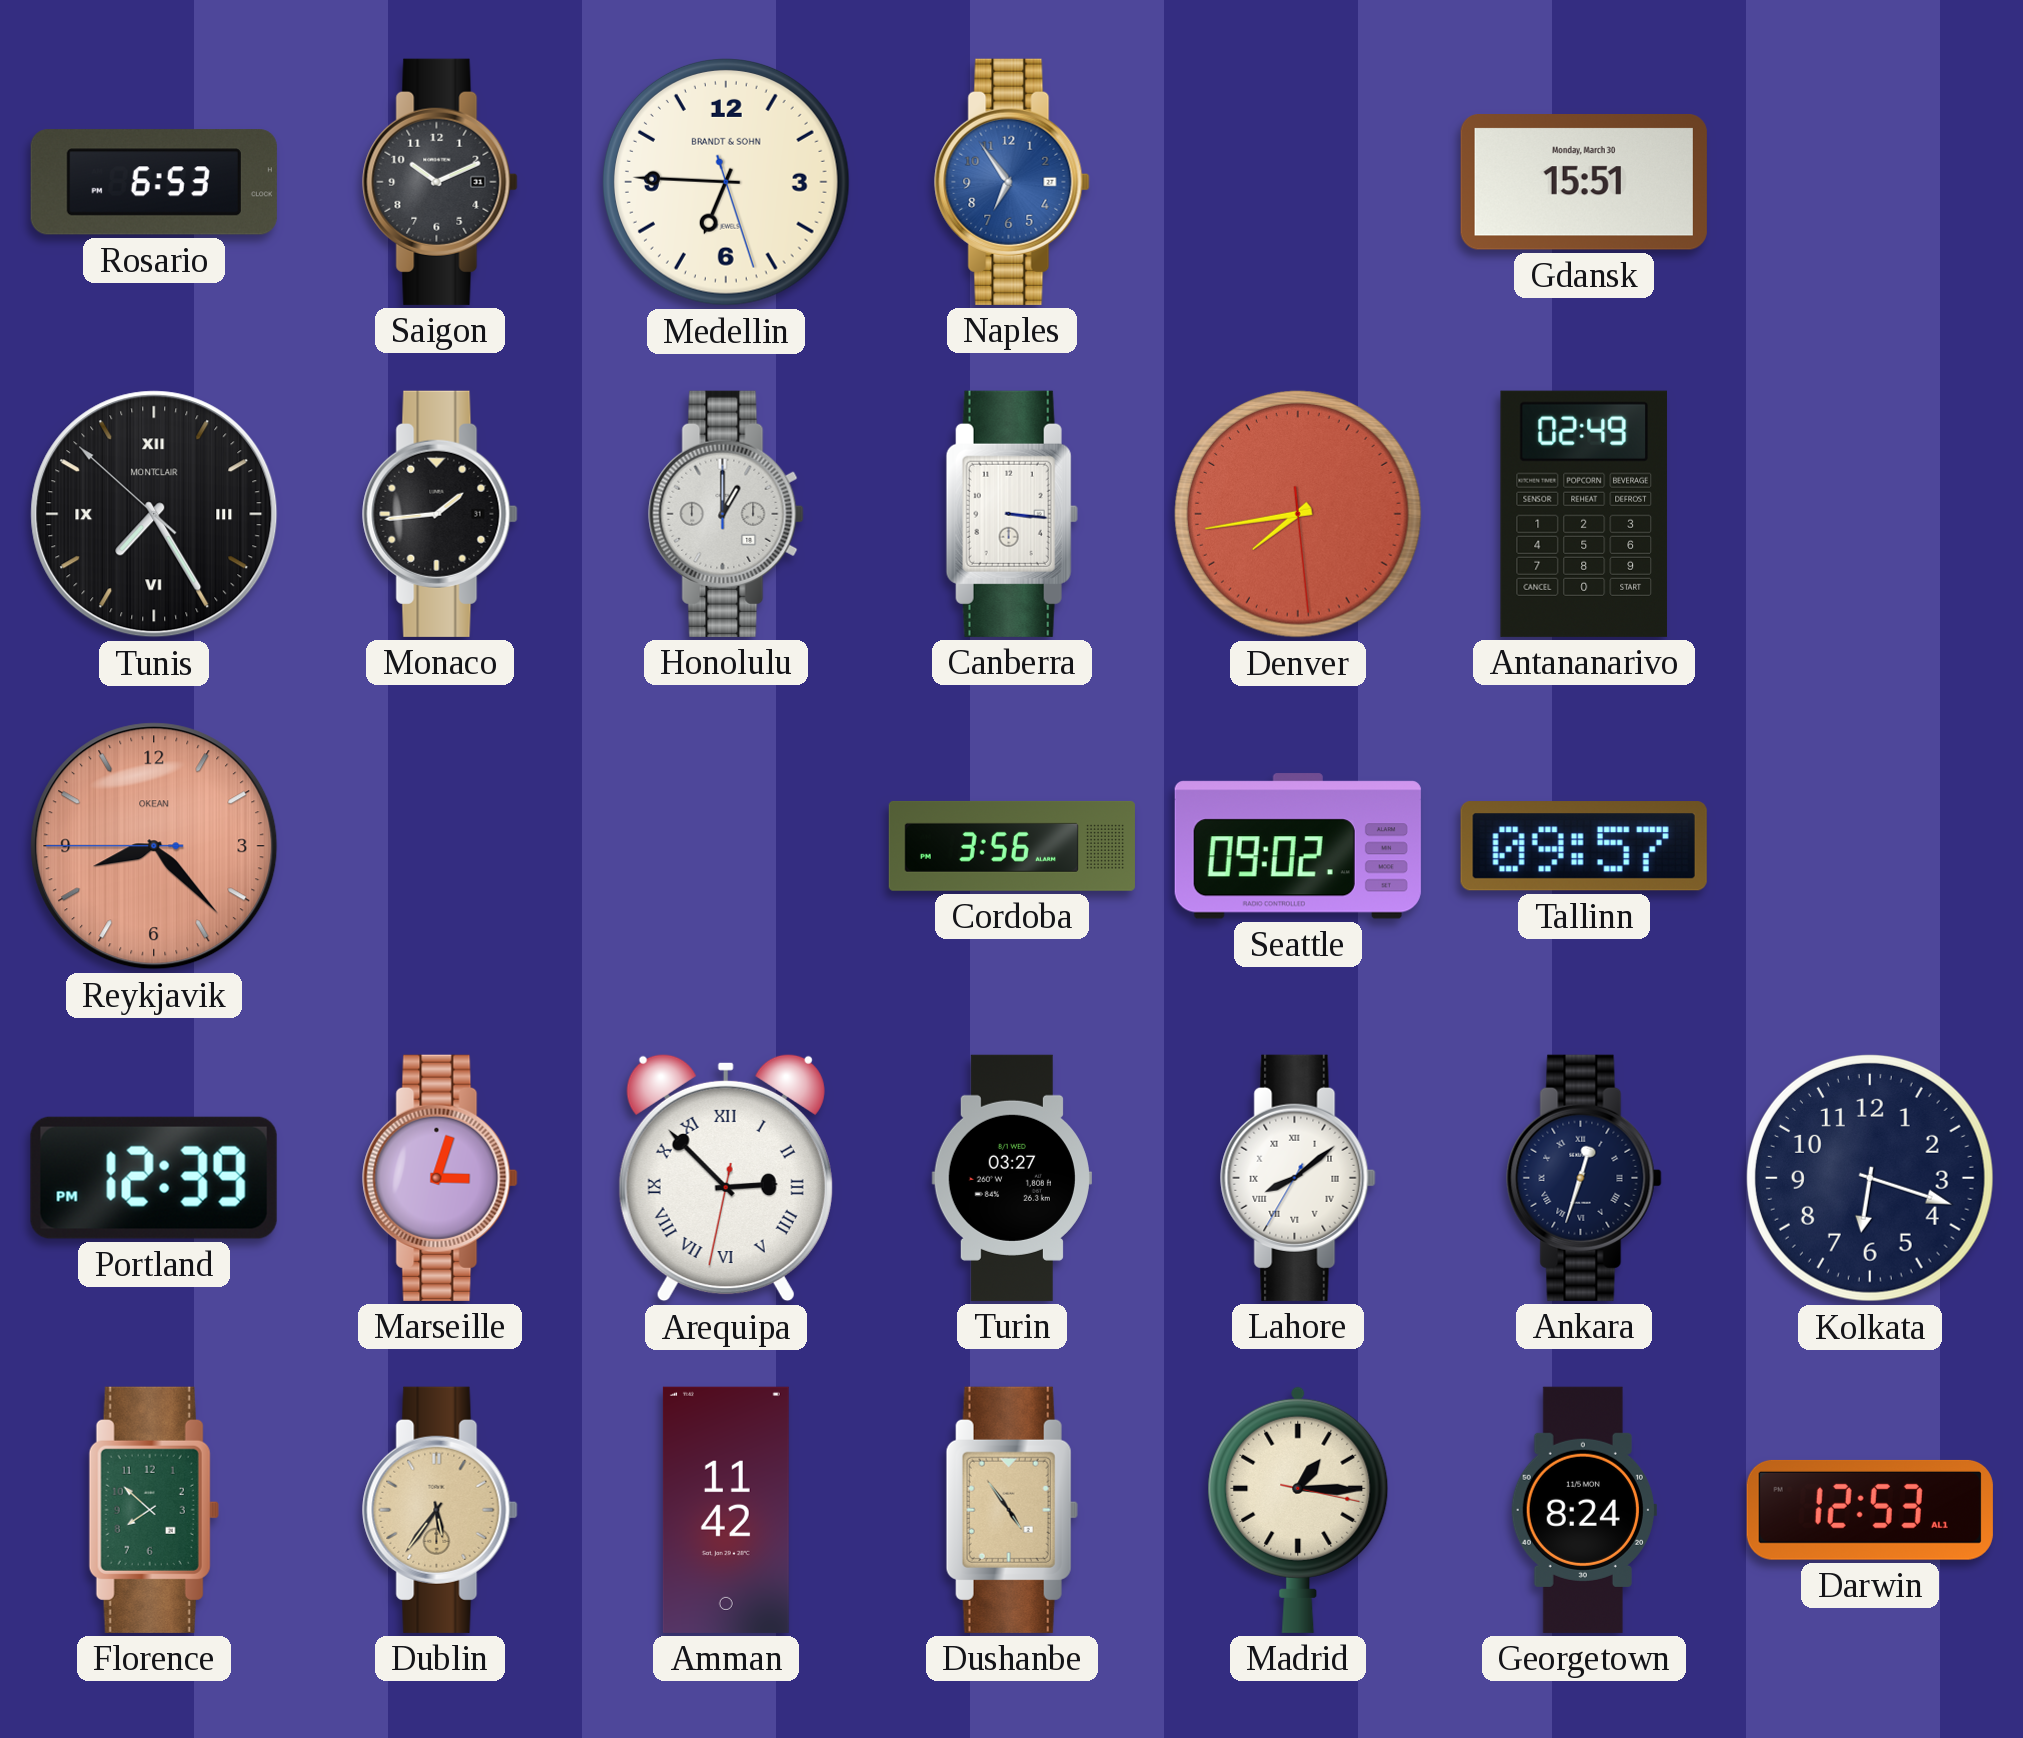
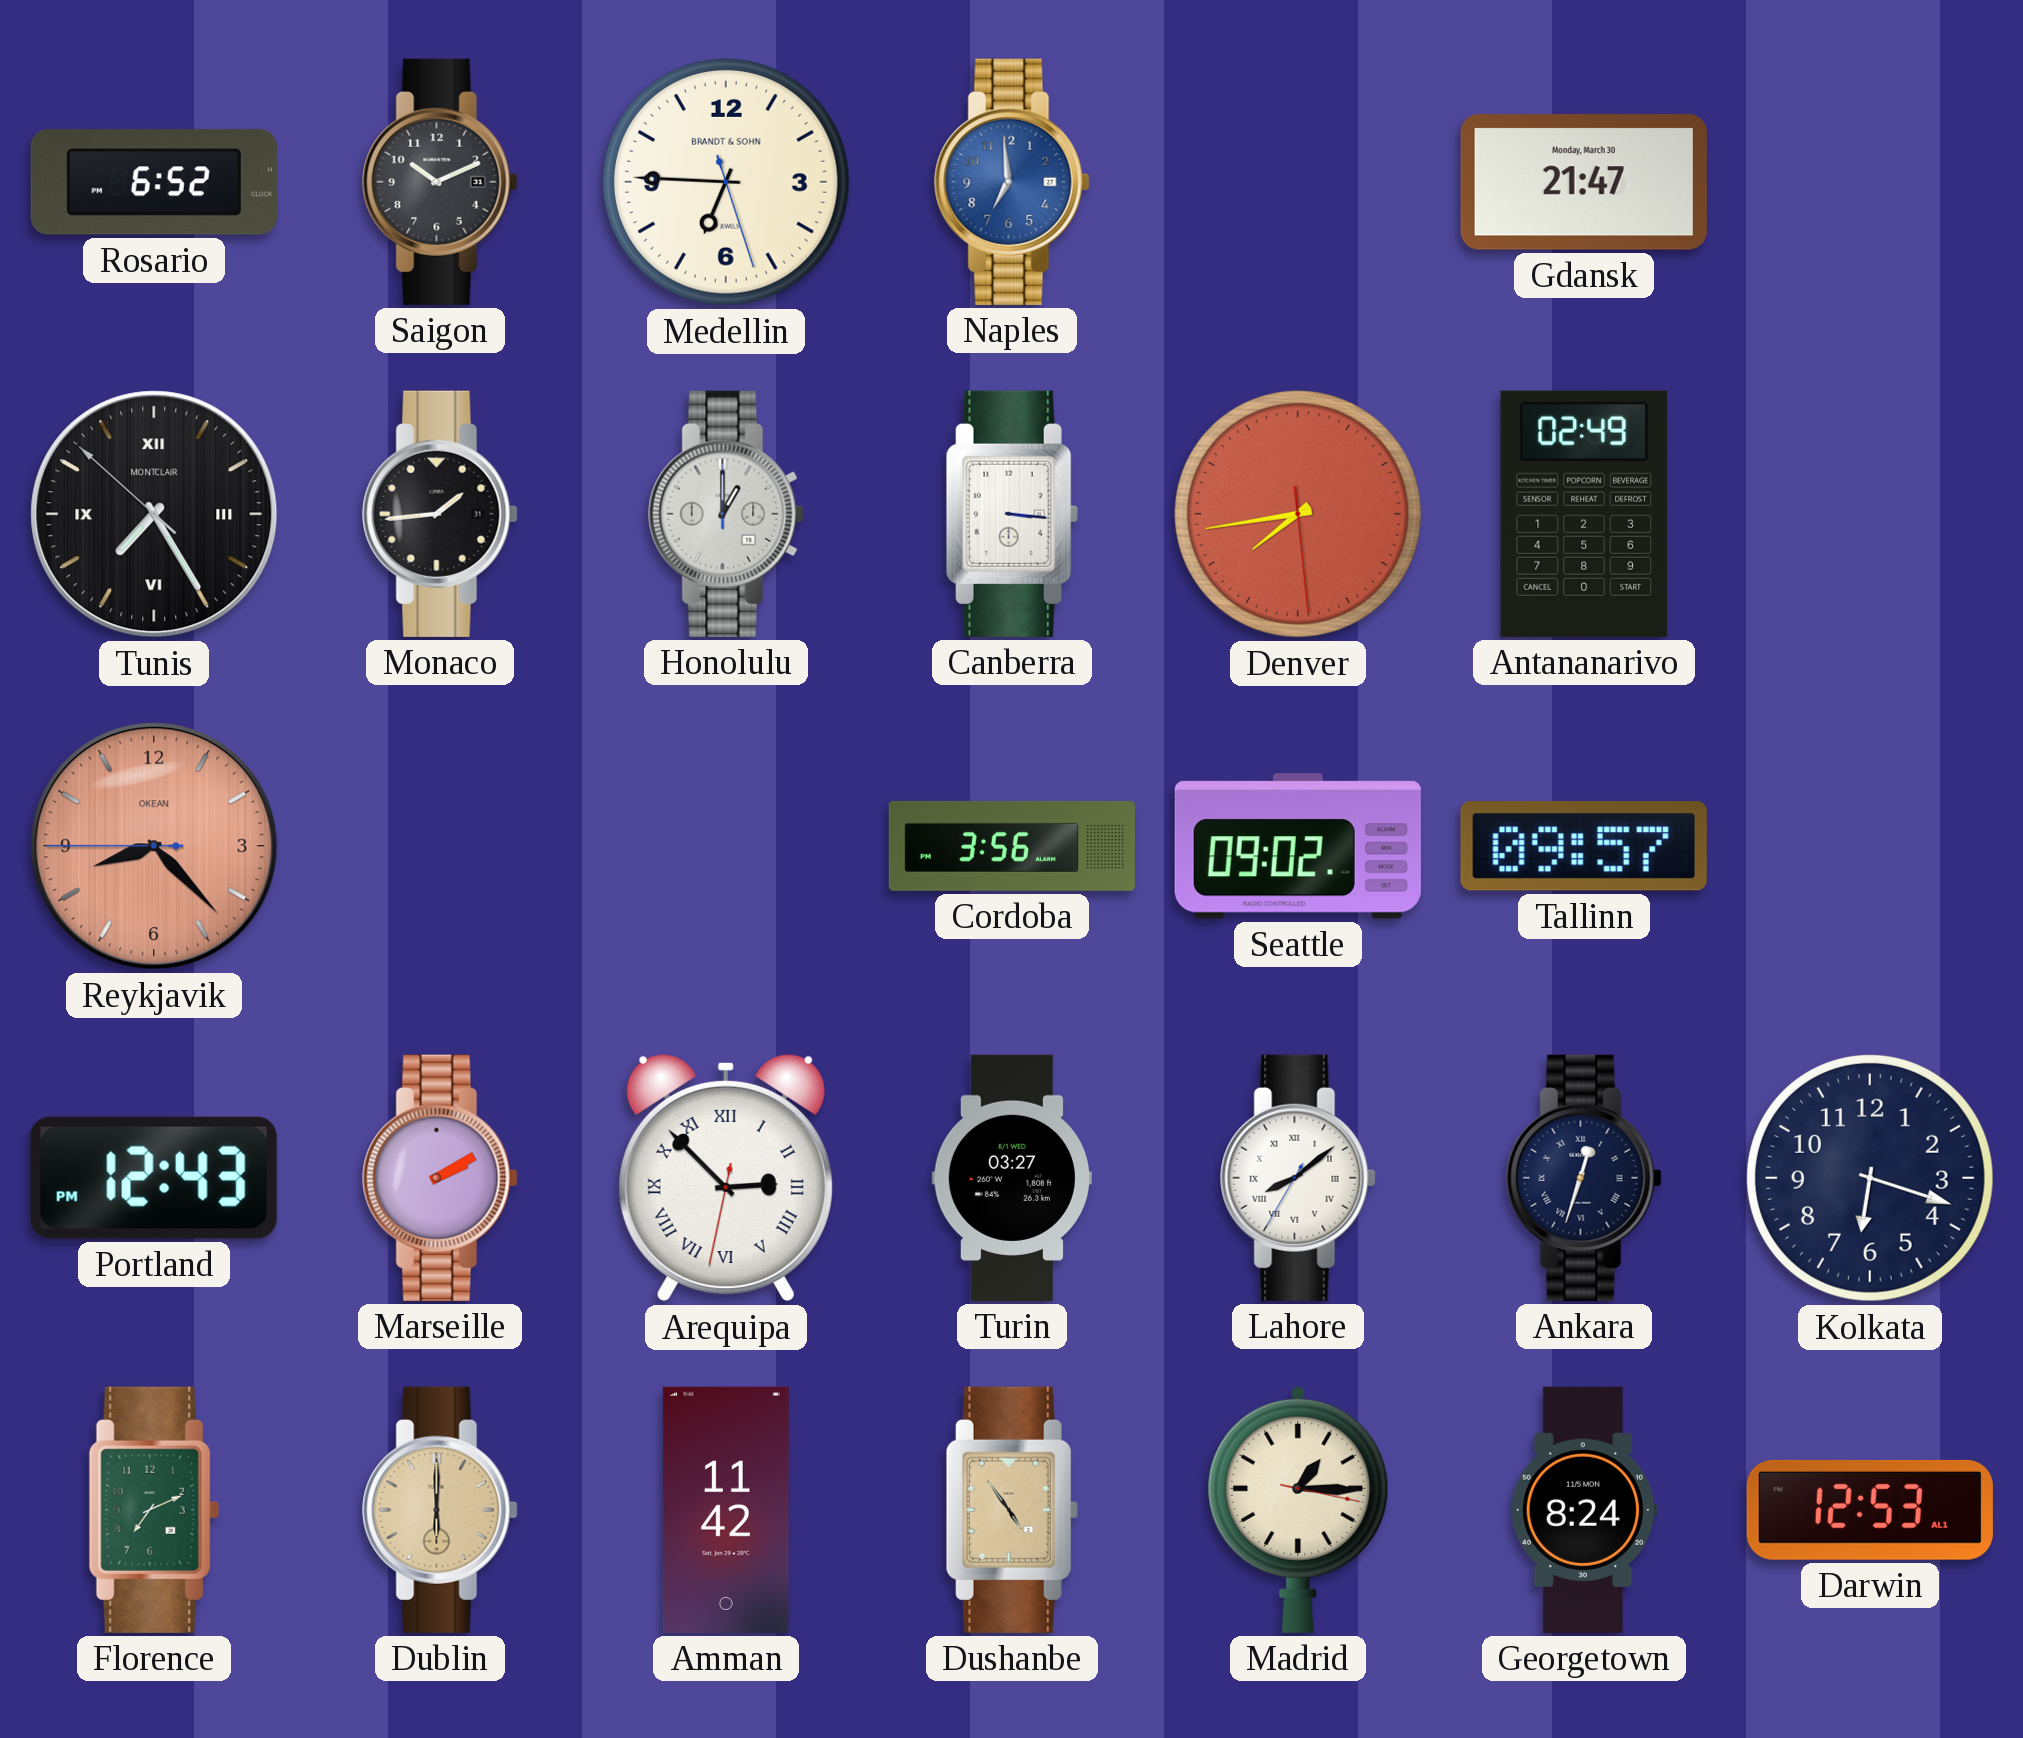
Rosario: 6:53 -> 6:52 (154, 182)
Naples: 6:54 -> 6:59 (1012, 182)
Gdansk: 15:51 -> 21:47 (1584, 183)
Portland: 12:39 -> 12:43 (154, 1178)
Marseille: 3:03 -> 2:10 (440, 1178)
Florence: 7:52 -> 7:11 (154, 1510)
Dublin: 5:36 -> 6:00 (440, 1510)
